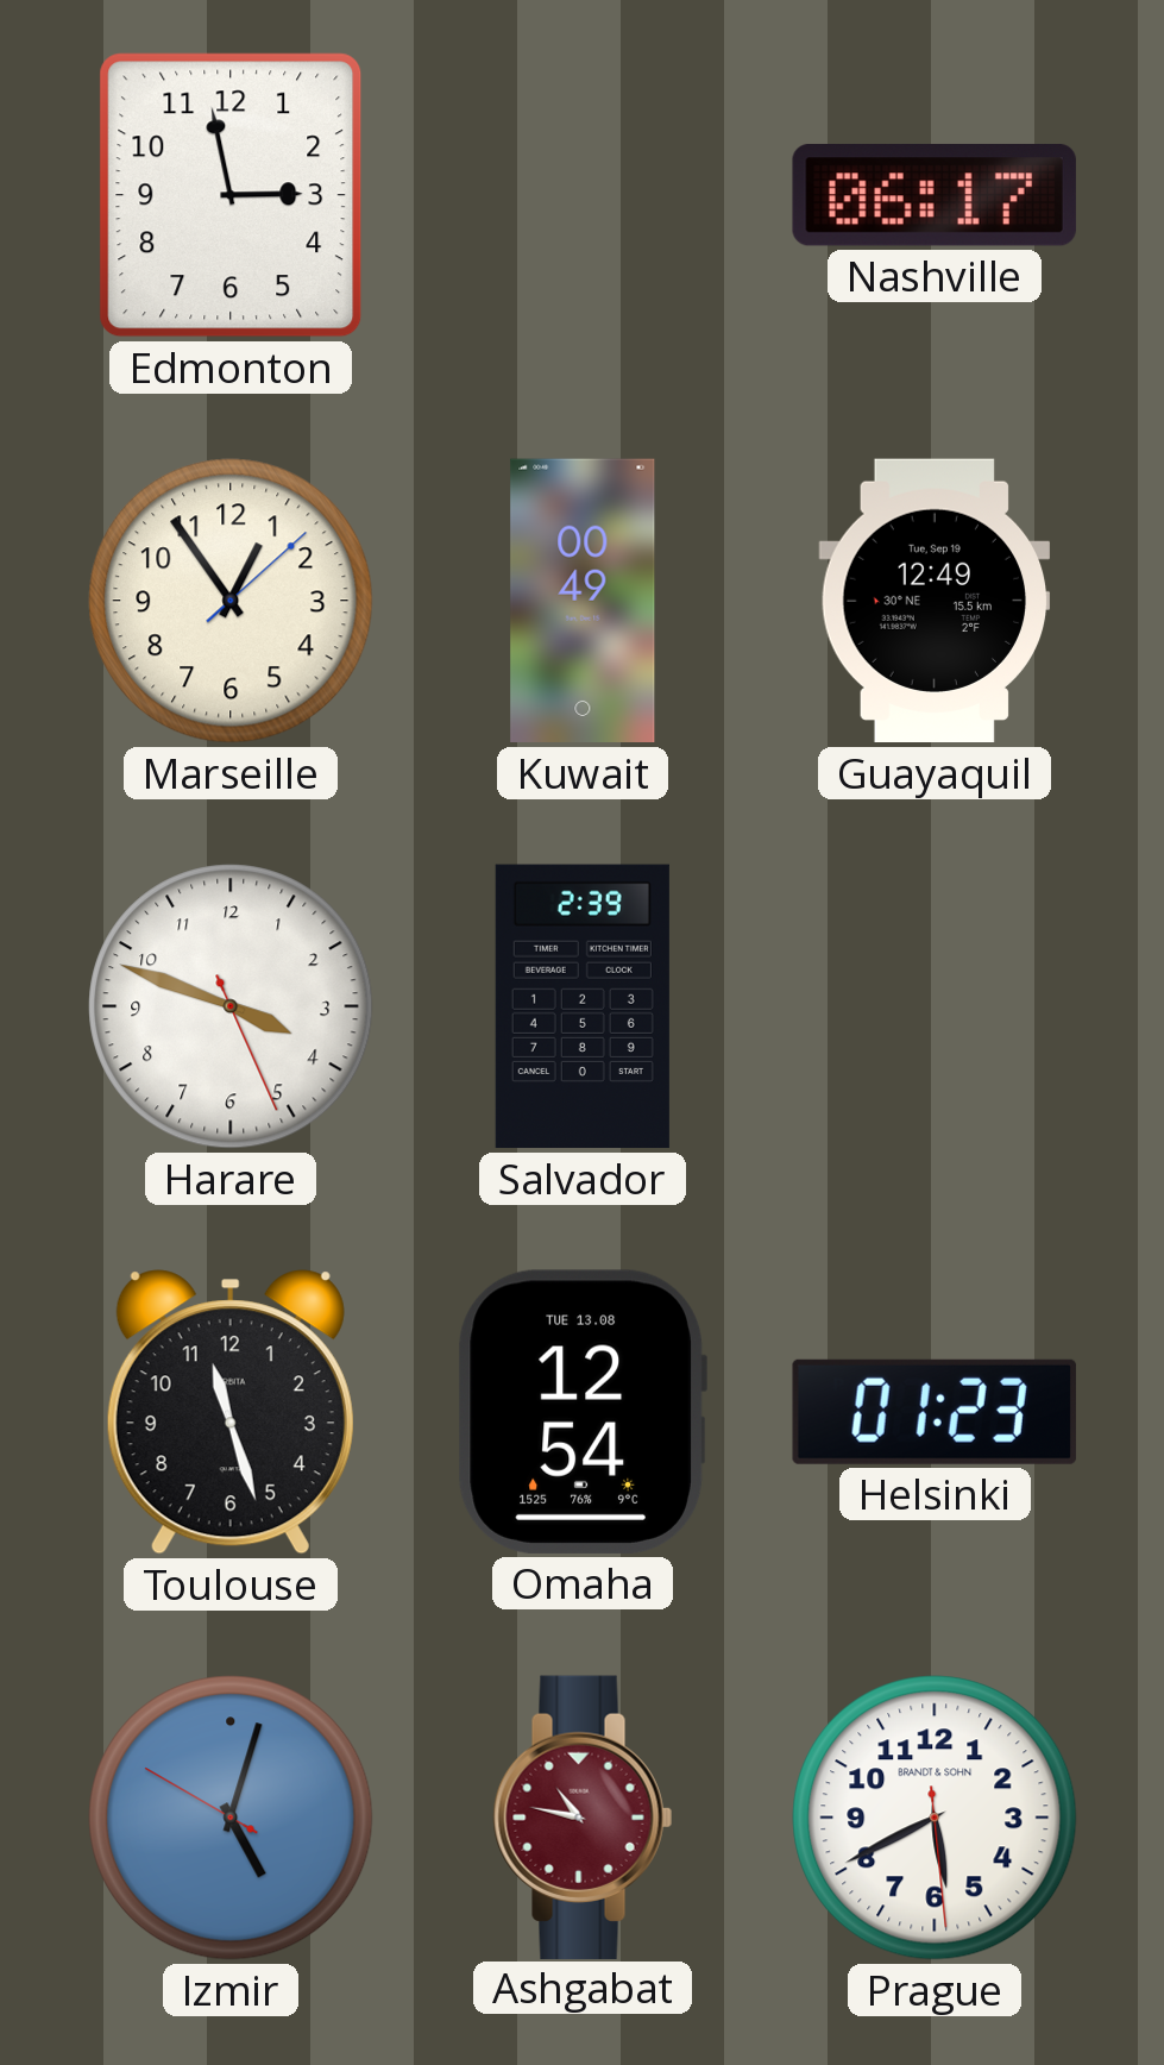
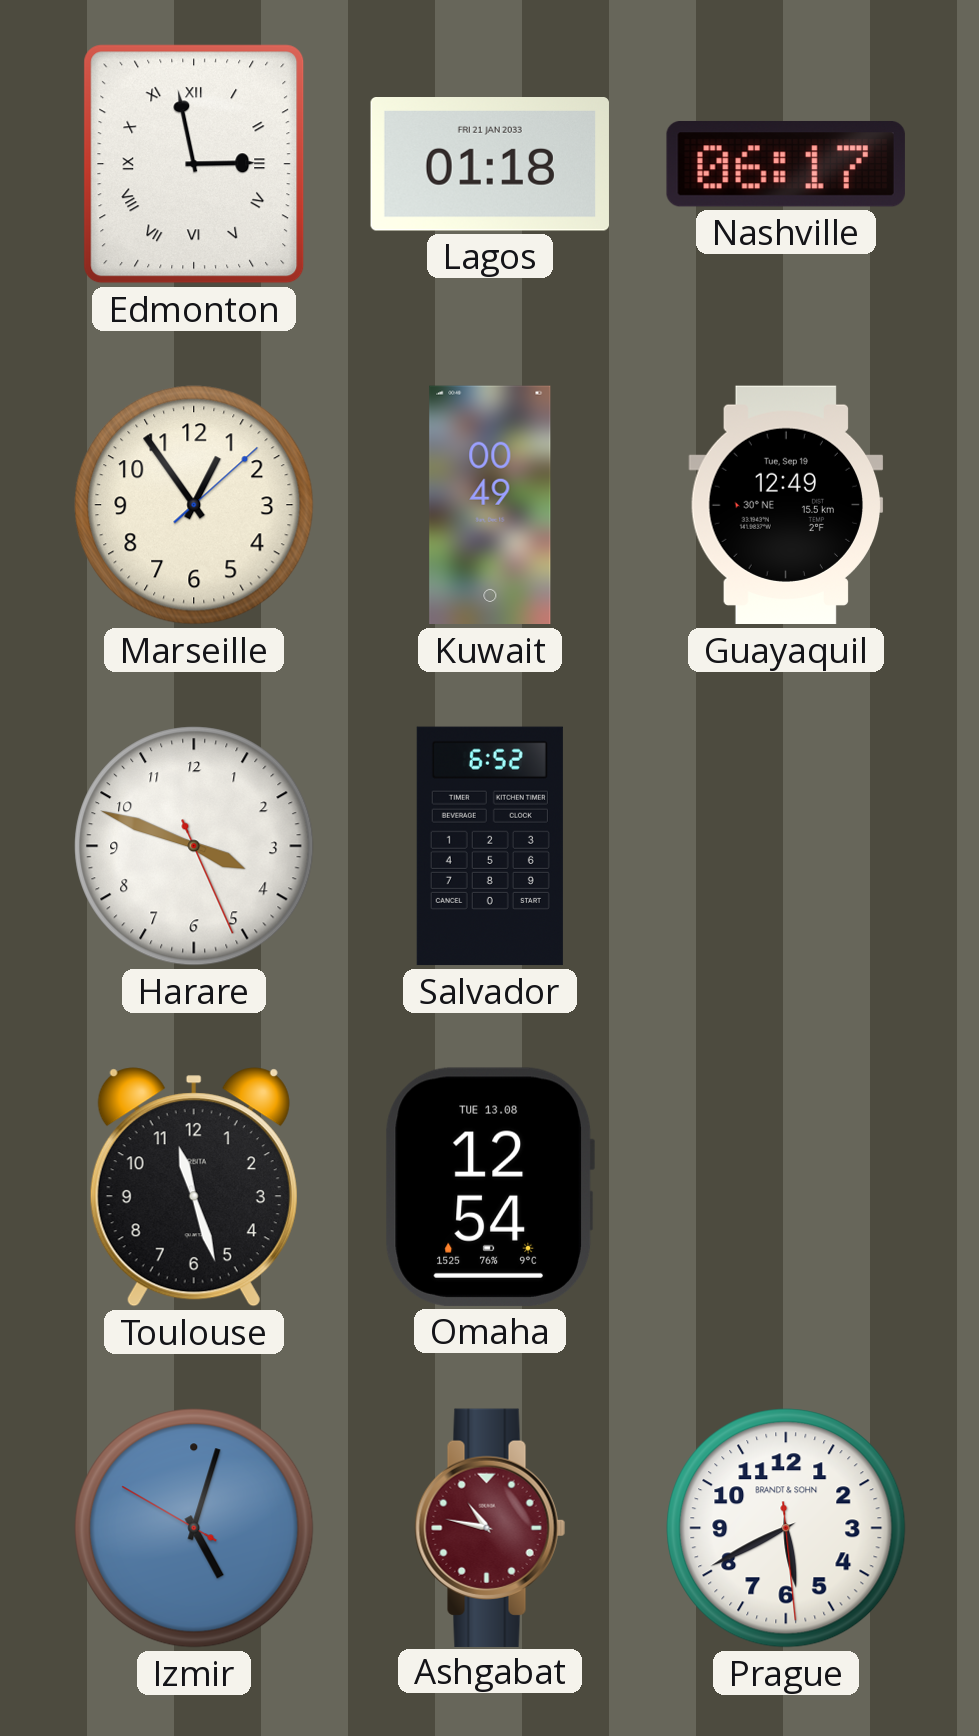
Edmonton numerals: Arabic -> Roman (194, 164)
Lagos: none -> 01:18 (490, 165)
Salvador: 2:39 -> 6:52 (490, 846)
Helsinki: 01:23 -> none (935, 1412)
